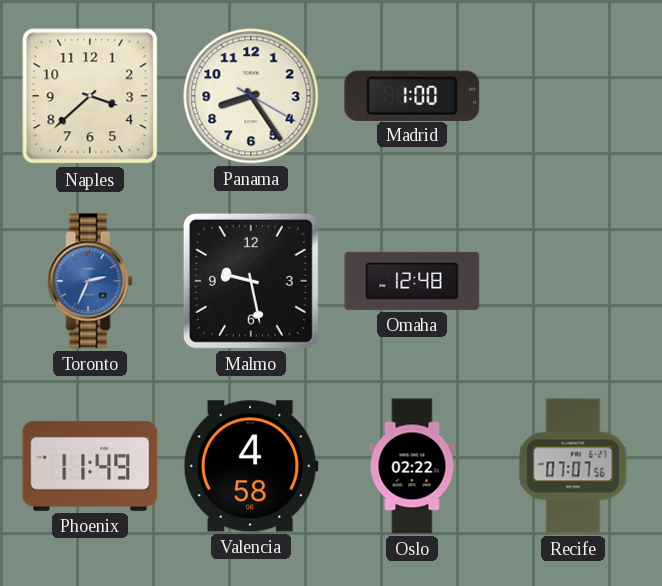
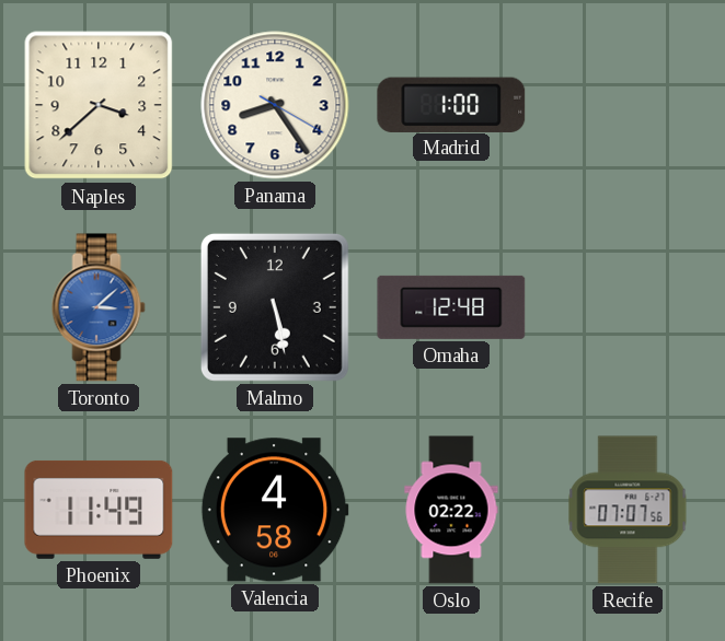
Toronto: 2:34 -> 3:08 (99, 307)
Malmo: 9:28 -> 5:28 (275, 307)
